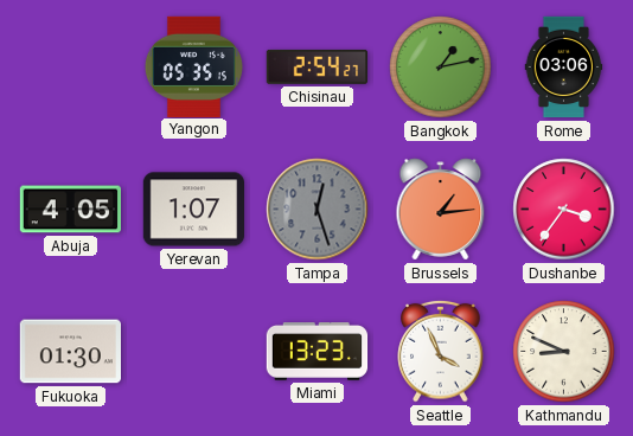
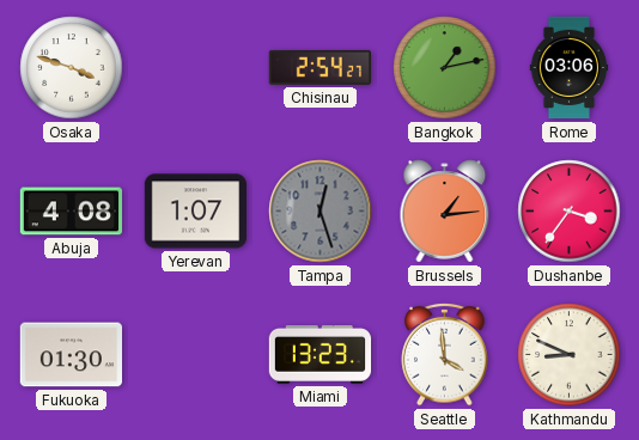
Osaka: none -> 3:48 (72, 68)
Yangon: 05:35 -> none (193, 66)
Abuja: 4:05 -> 4:08 (71, 212)
Seattle: 3:56 -> 3:59 (445, 354)
